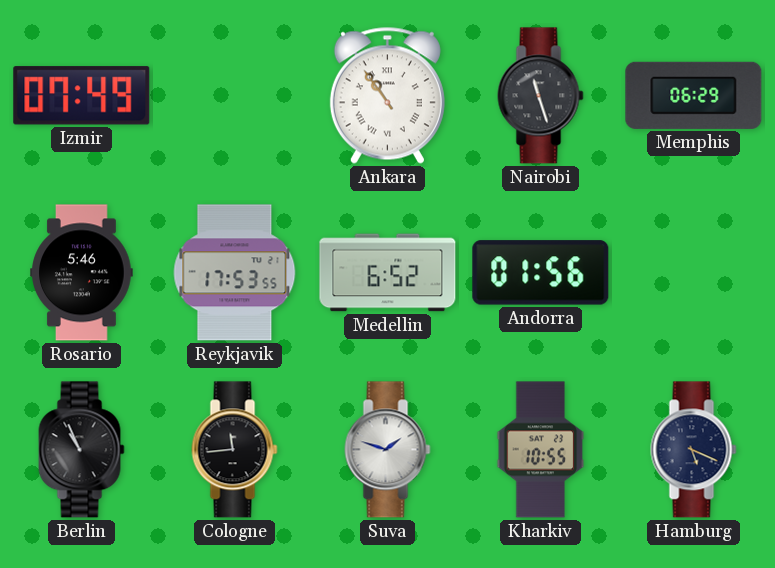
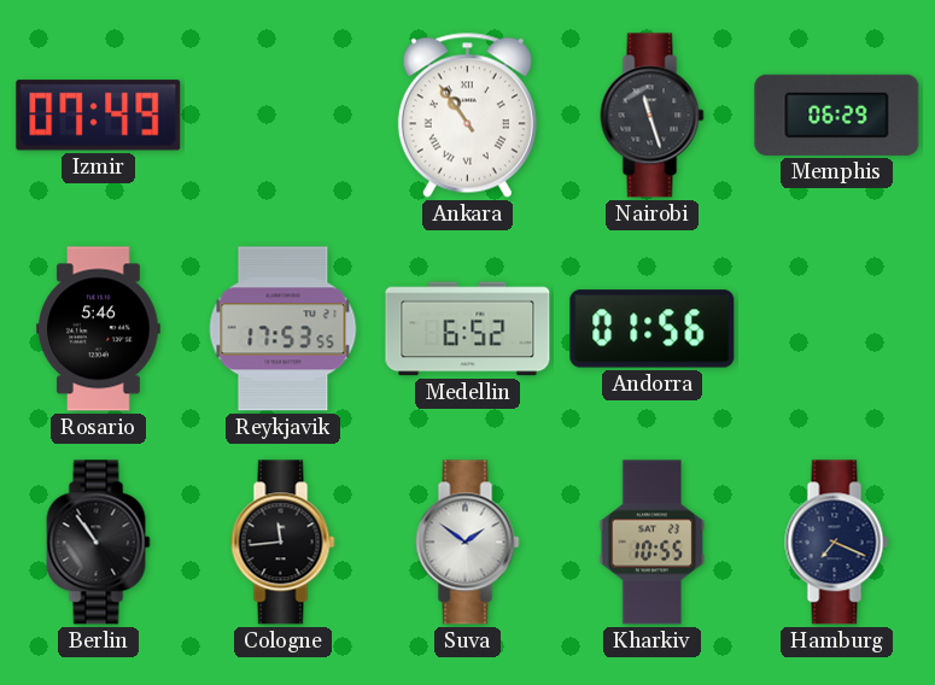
Berlin: 10:56 -> 10:54 (99, 543)
Suva: 1:48 -> 1:51 (468, 543)
Hamburg: 5:19 -> 7:19 (837, 543)
